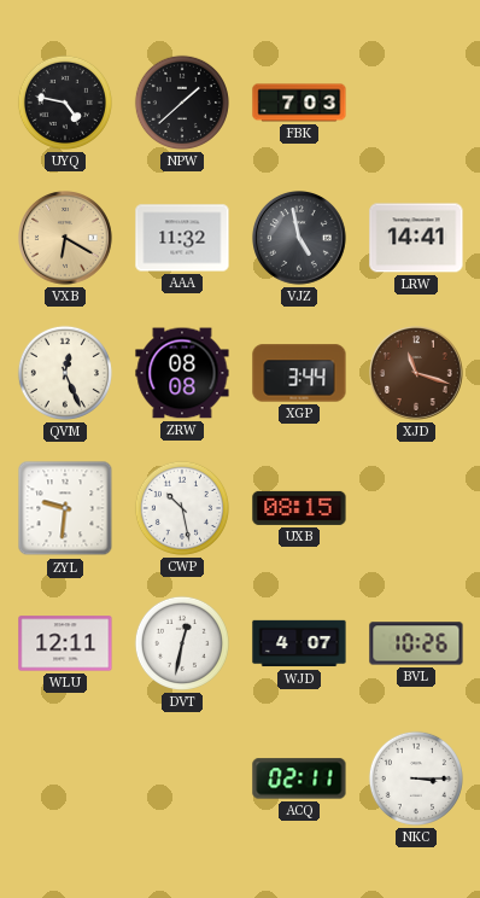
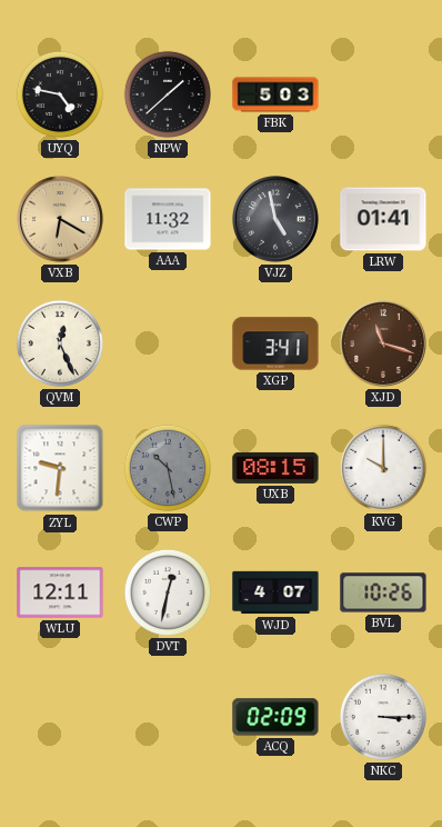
FBK: 7:03 -> 5:03 (275, 94)
LRW: 14:41 -> 01:41 (383, 219)
ZRW: 08:08 -> none (182, 373)
XGP: 3:44 -> 3:41 (275, 343)
CWP dial: white -> grey (168, 468)
KVG: none -> 10:00 (383, 468)
ACQ: 02:11 -> 02:09 (275, 717)
